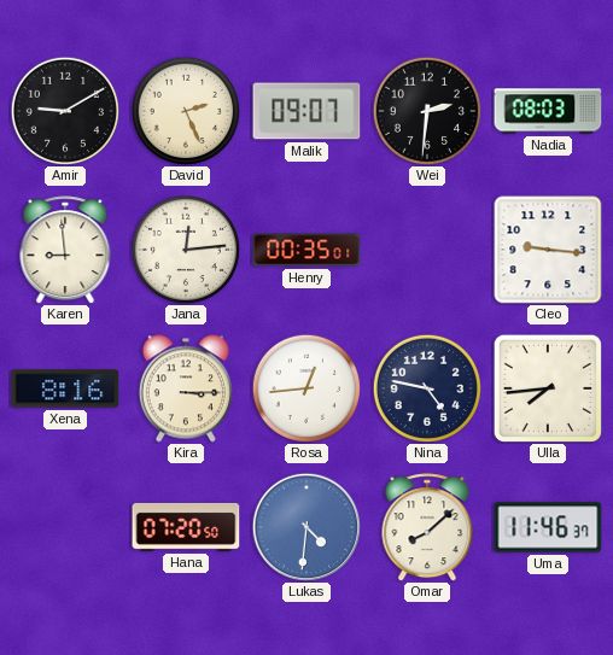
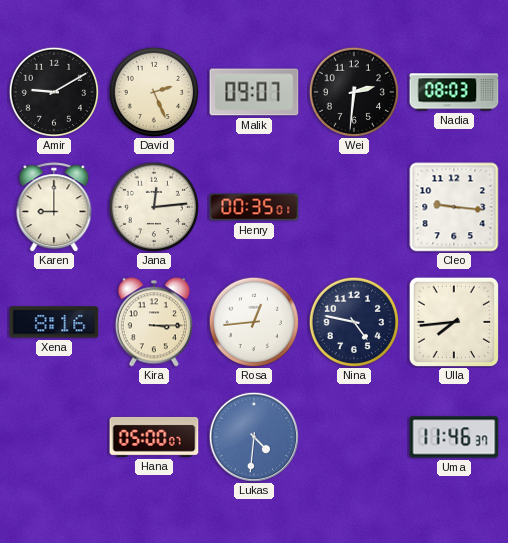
Karen: 8:59 -> 9:00 (54, 207)
Hana: 07:20 -> 05:00 (154, 437)
Omar: 8:08 -> none (427, 527)
